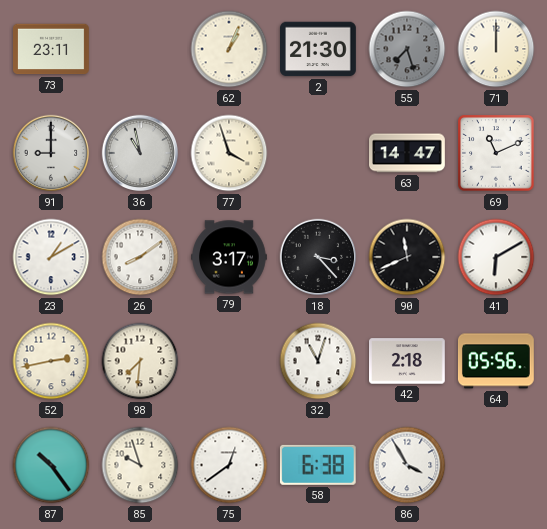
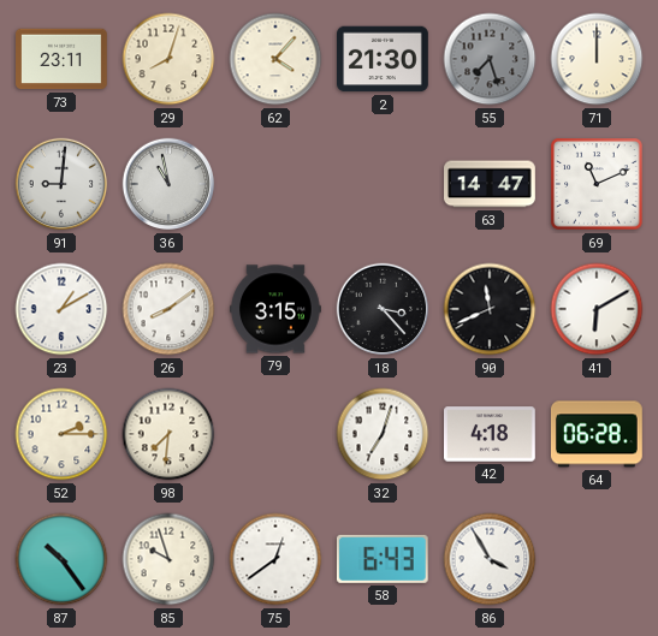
29: none -> 8:03 (168, 59)
62: 1:04 -> 4:07 (275, 59)
91: 9:00 -> 9:01 (61, 184)
77: 3:57 -> none (229, 153)
79: 3:17 -> 3:15 (277, 309)
52: 2:43 -> 2:15 (61, 434)
32: 11:03 -> 7:03 (383, 434)
42: 2:18 -> 4:18 (491, 434)
64: 05:56 -> 06:28 (597, 434)
58: 6:38 -> 6:43 (383, 559)
